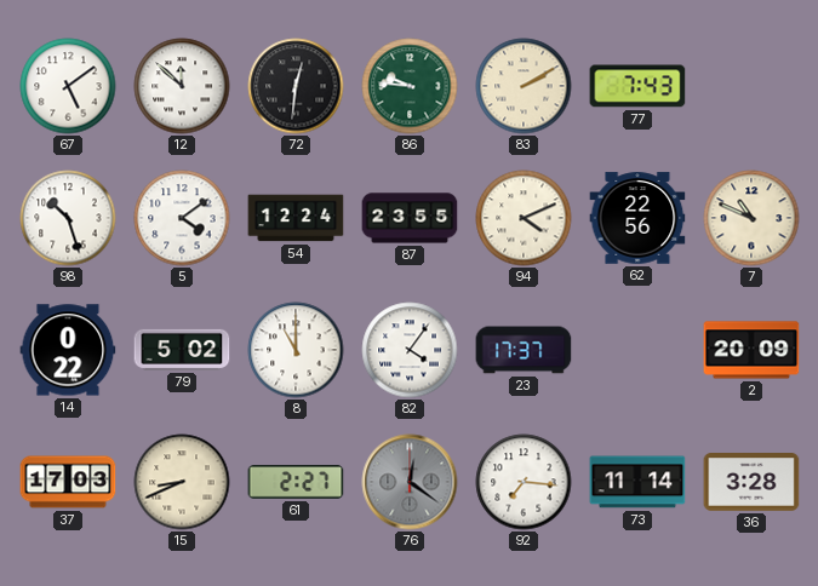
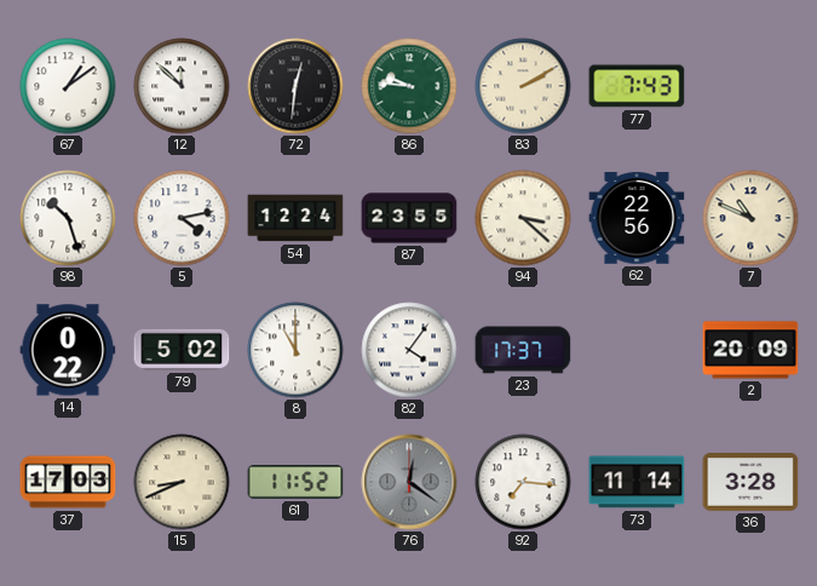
67: 5:09 -> 1:09 (68, 86)
5: 4:09 -> 4:13 (182, 218)
94: 4:11 -> 3:22 (523, 218)
61: 2:27 -> 11:52 (295, 482)
